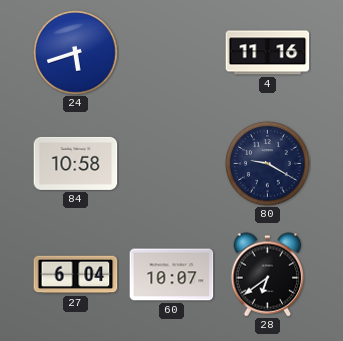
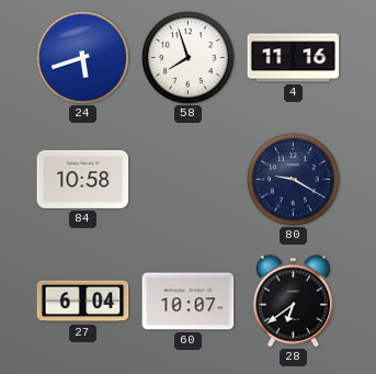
58: none -> 7:57 (189, 58)
